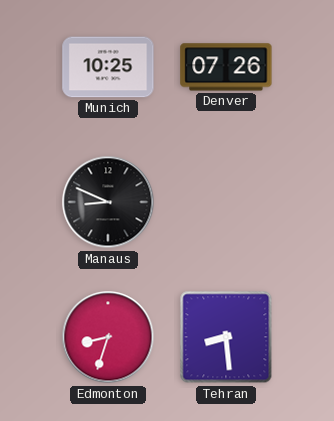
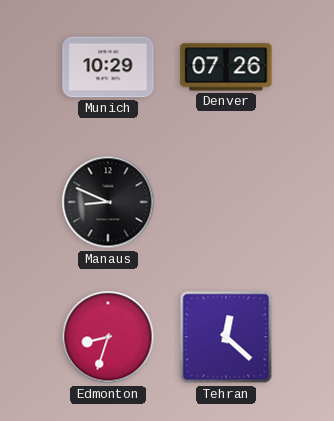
Munich: 10:25 -> 10:29 (108, 67)
Tehran: 8:29 -> 12:22 (226, 337)
